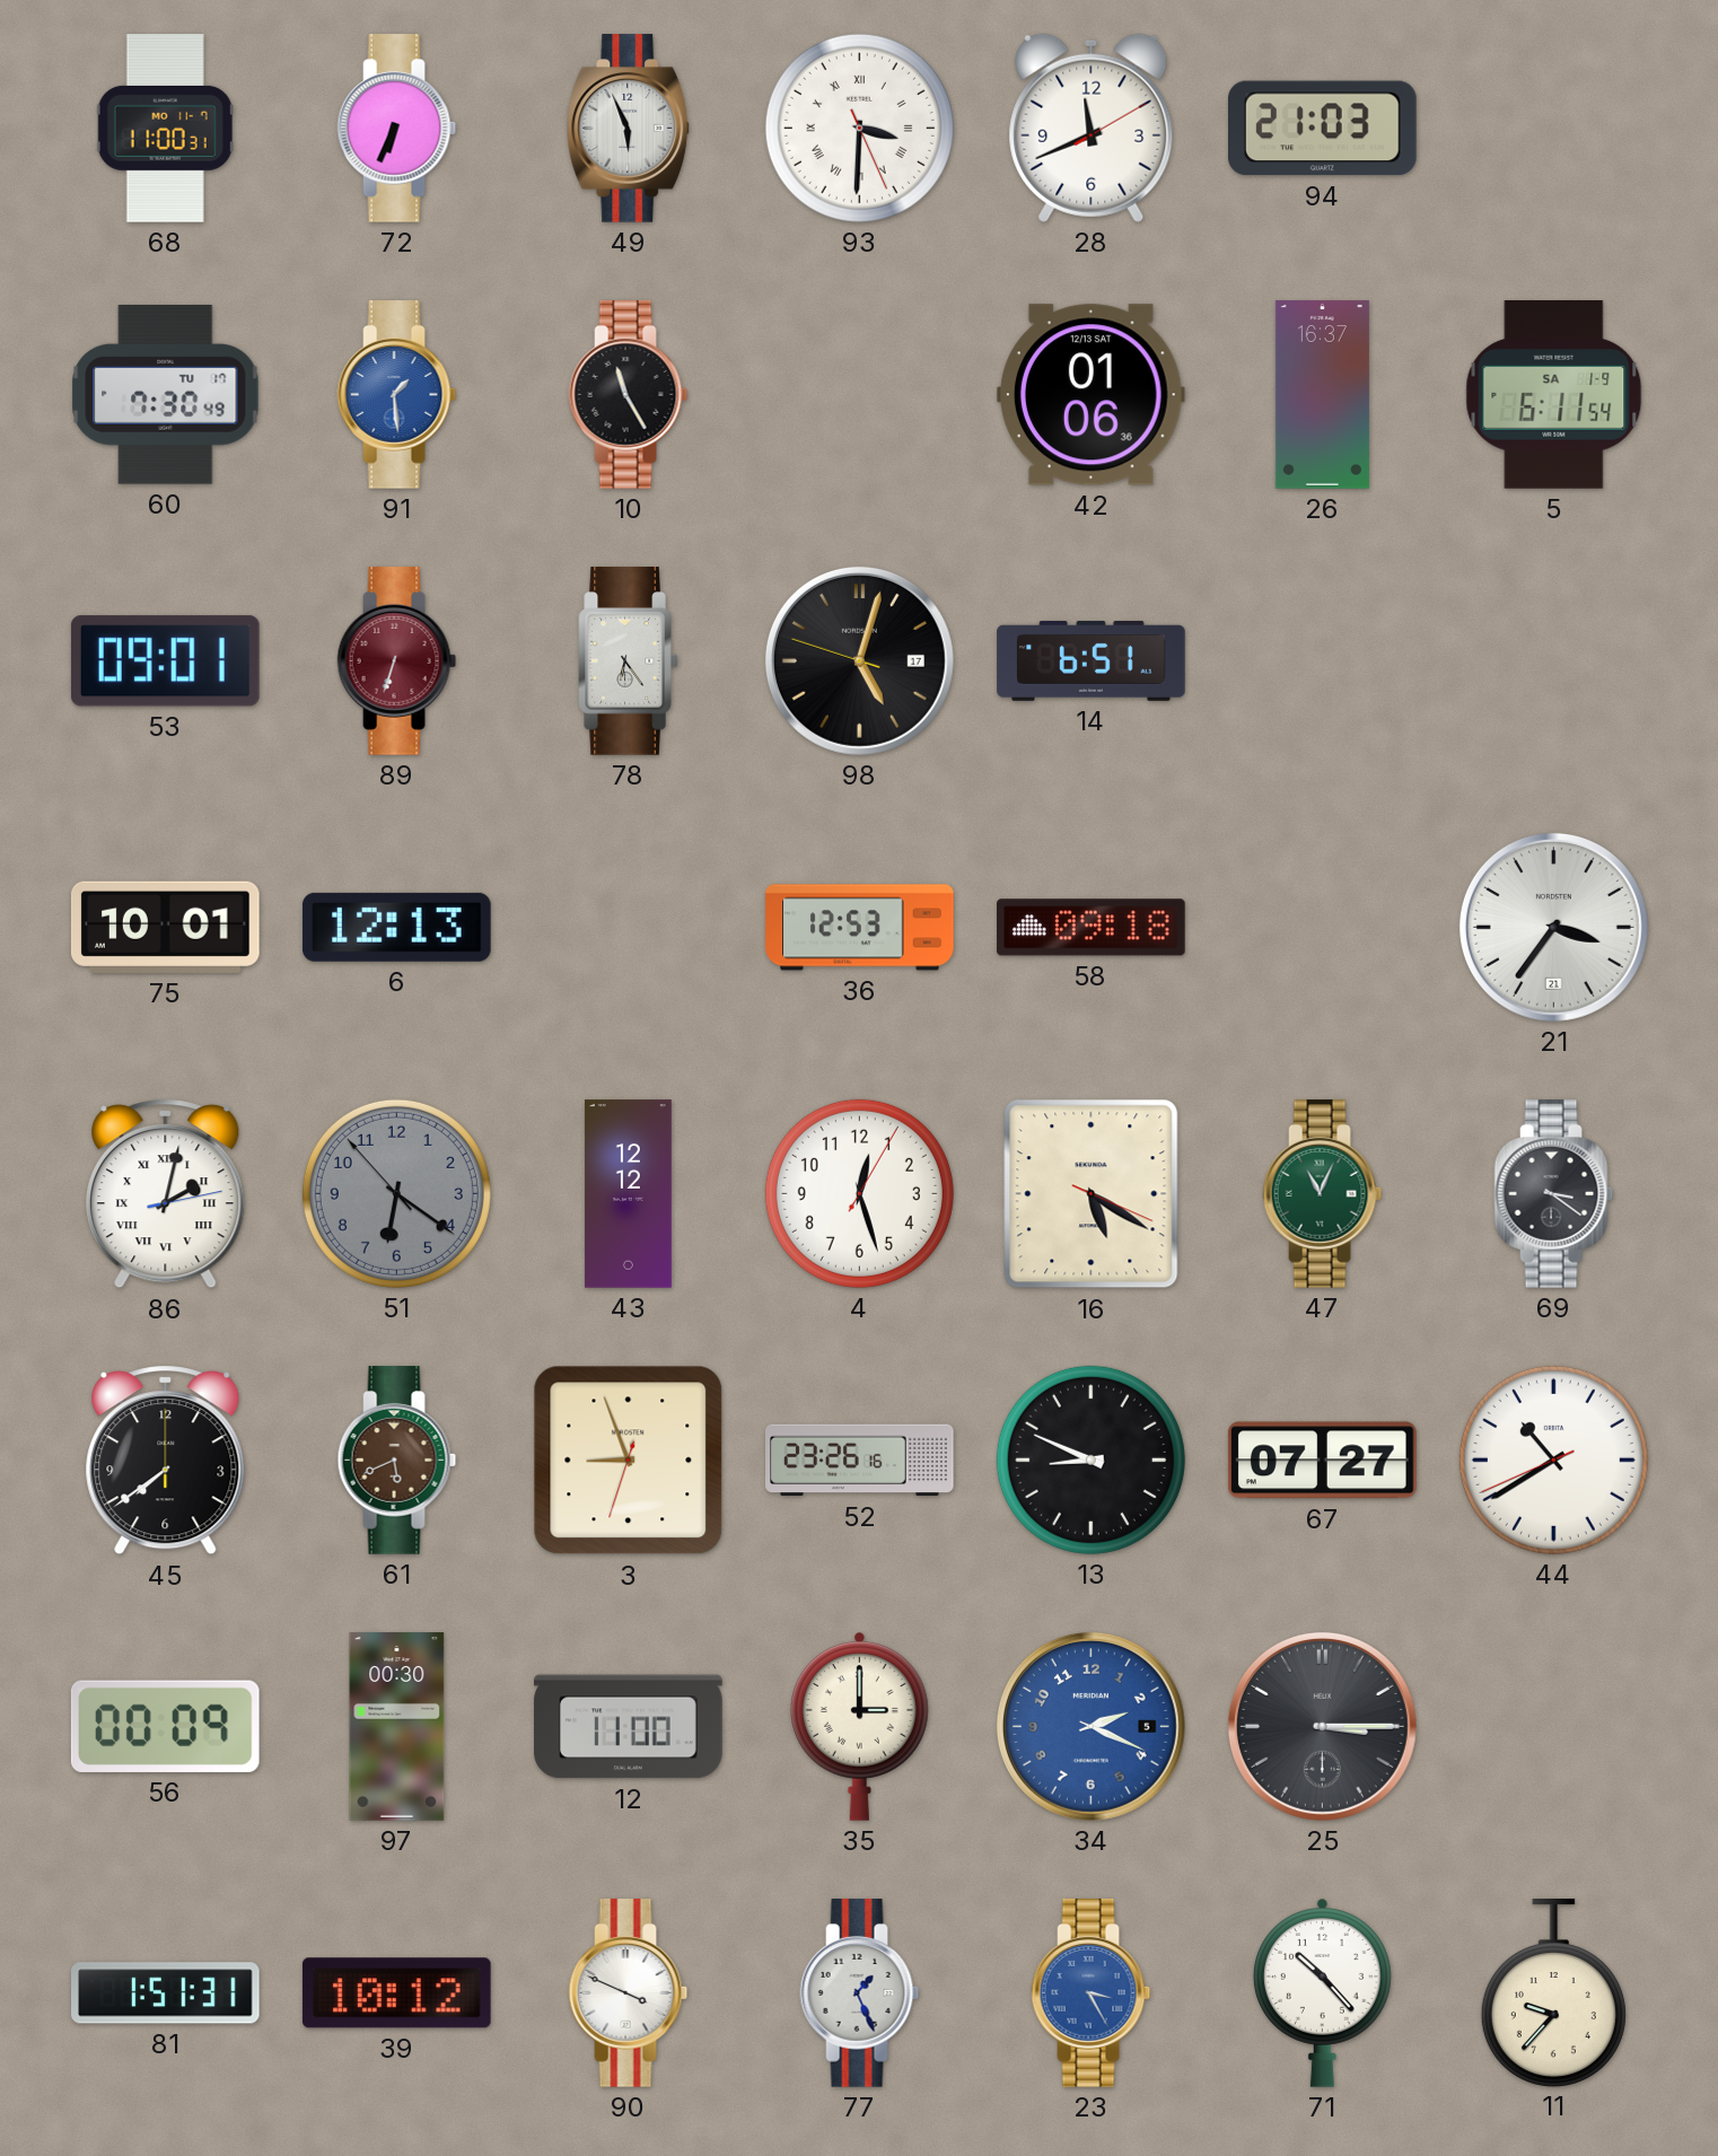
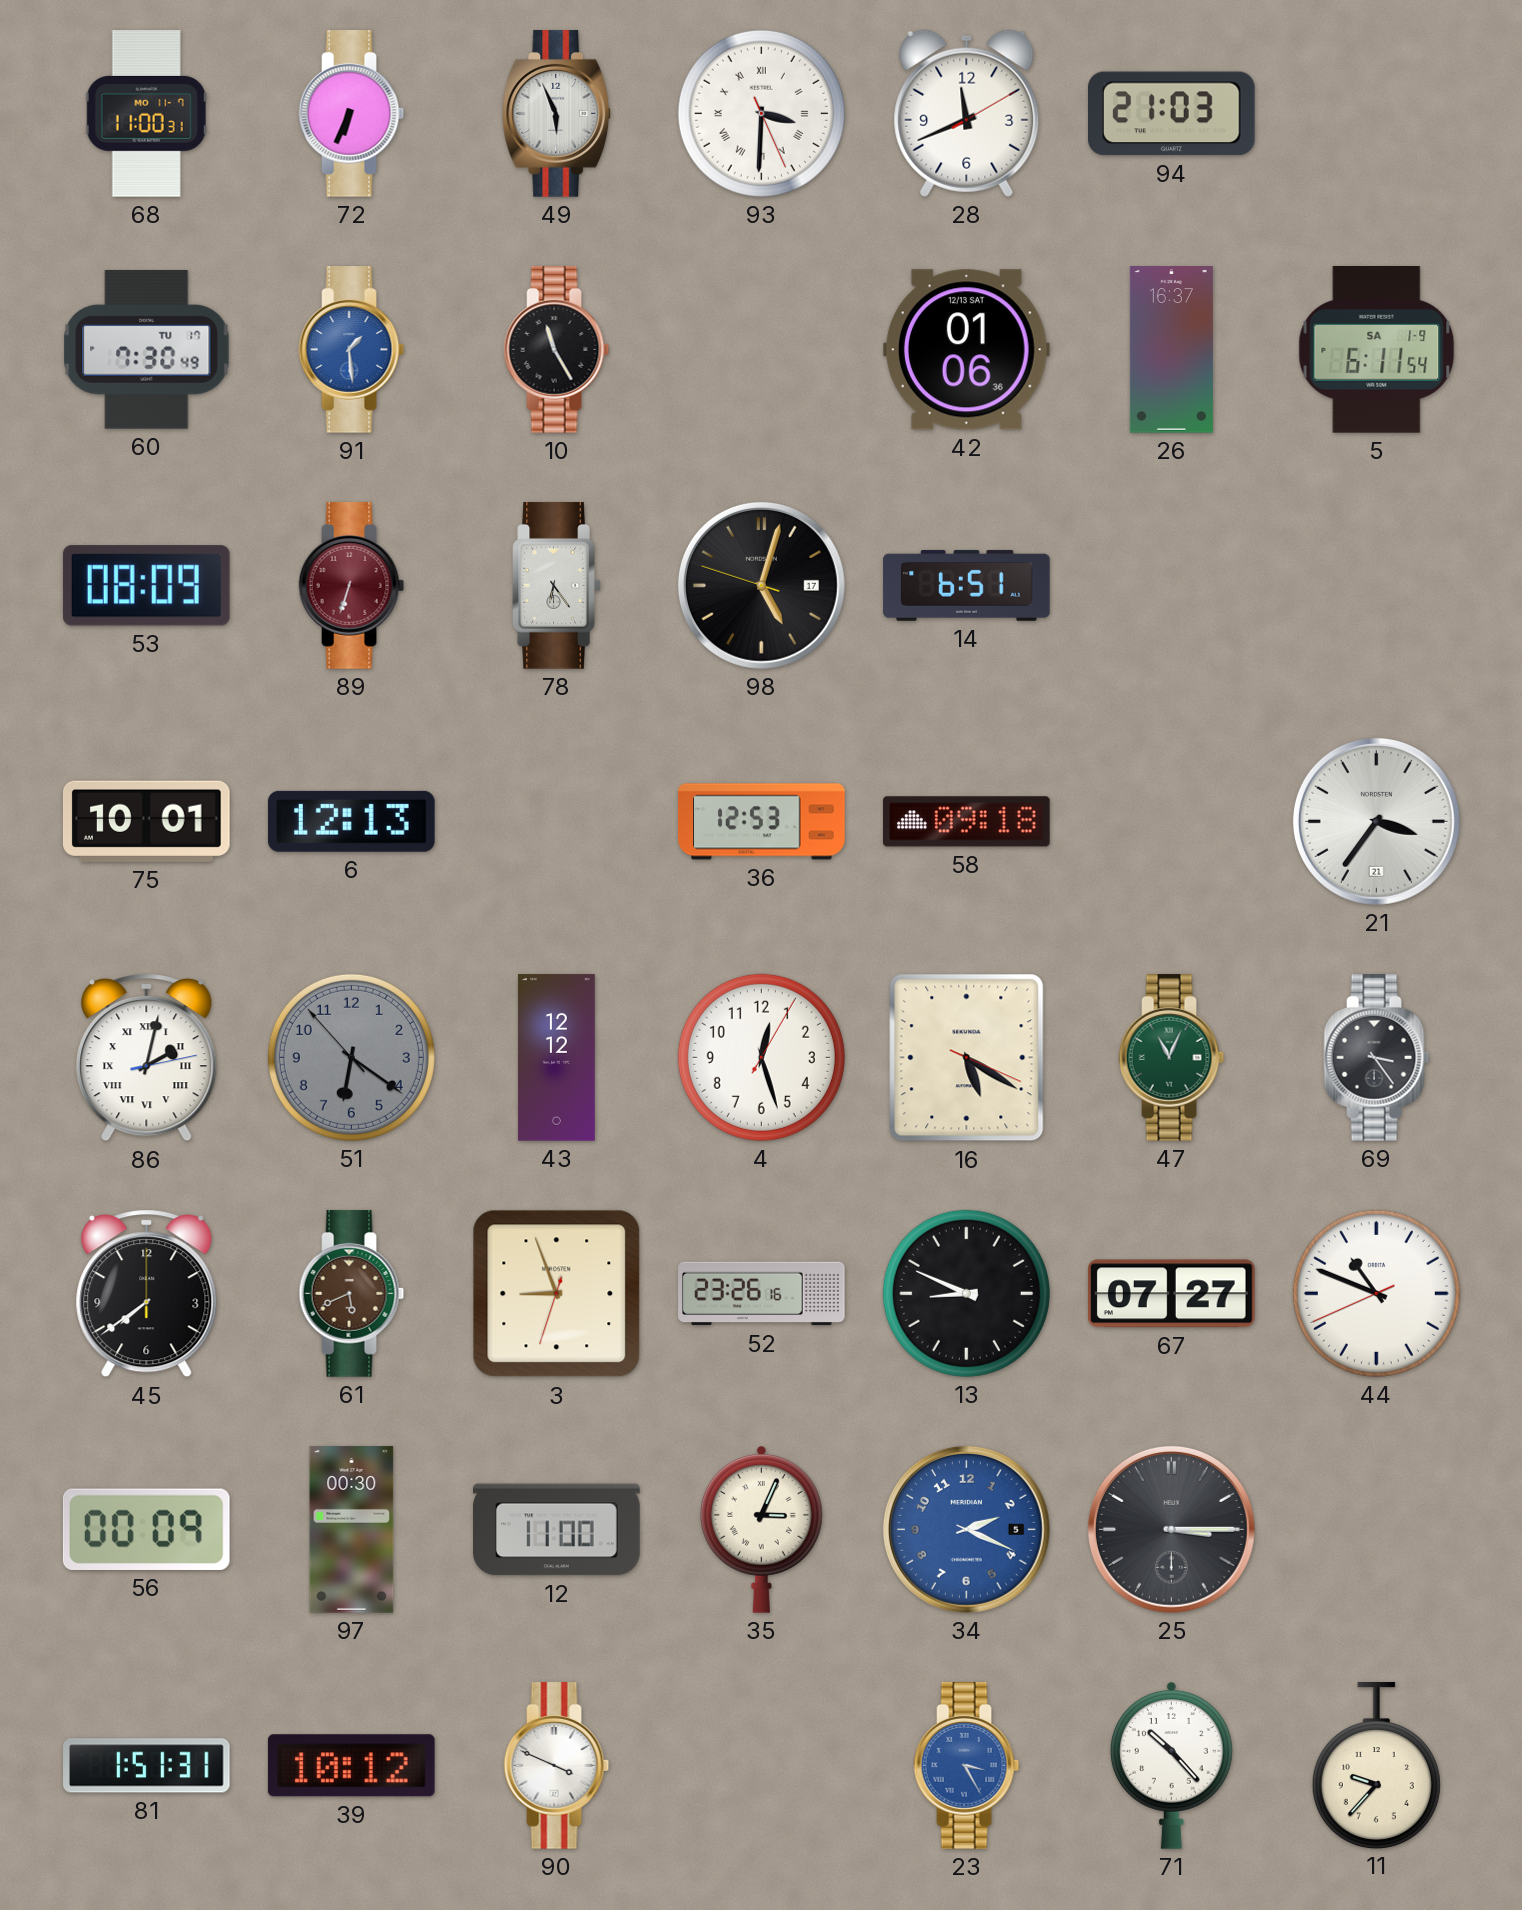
53: 09:01 -> 08:09 (146, 586)
69: 3:21 -> 3:24 (1377, 1058)
44: 10:39 -> 10:48 (1376, 1293)
35: 3:00 -> 3:04 (761, 1529)
77: 1:26 -> none (860, 1993)
